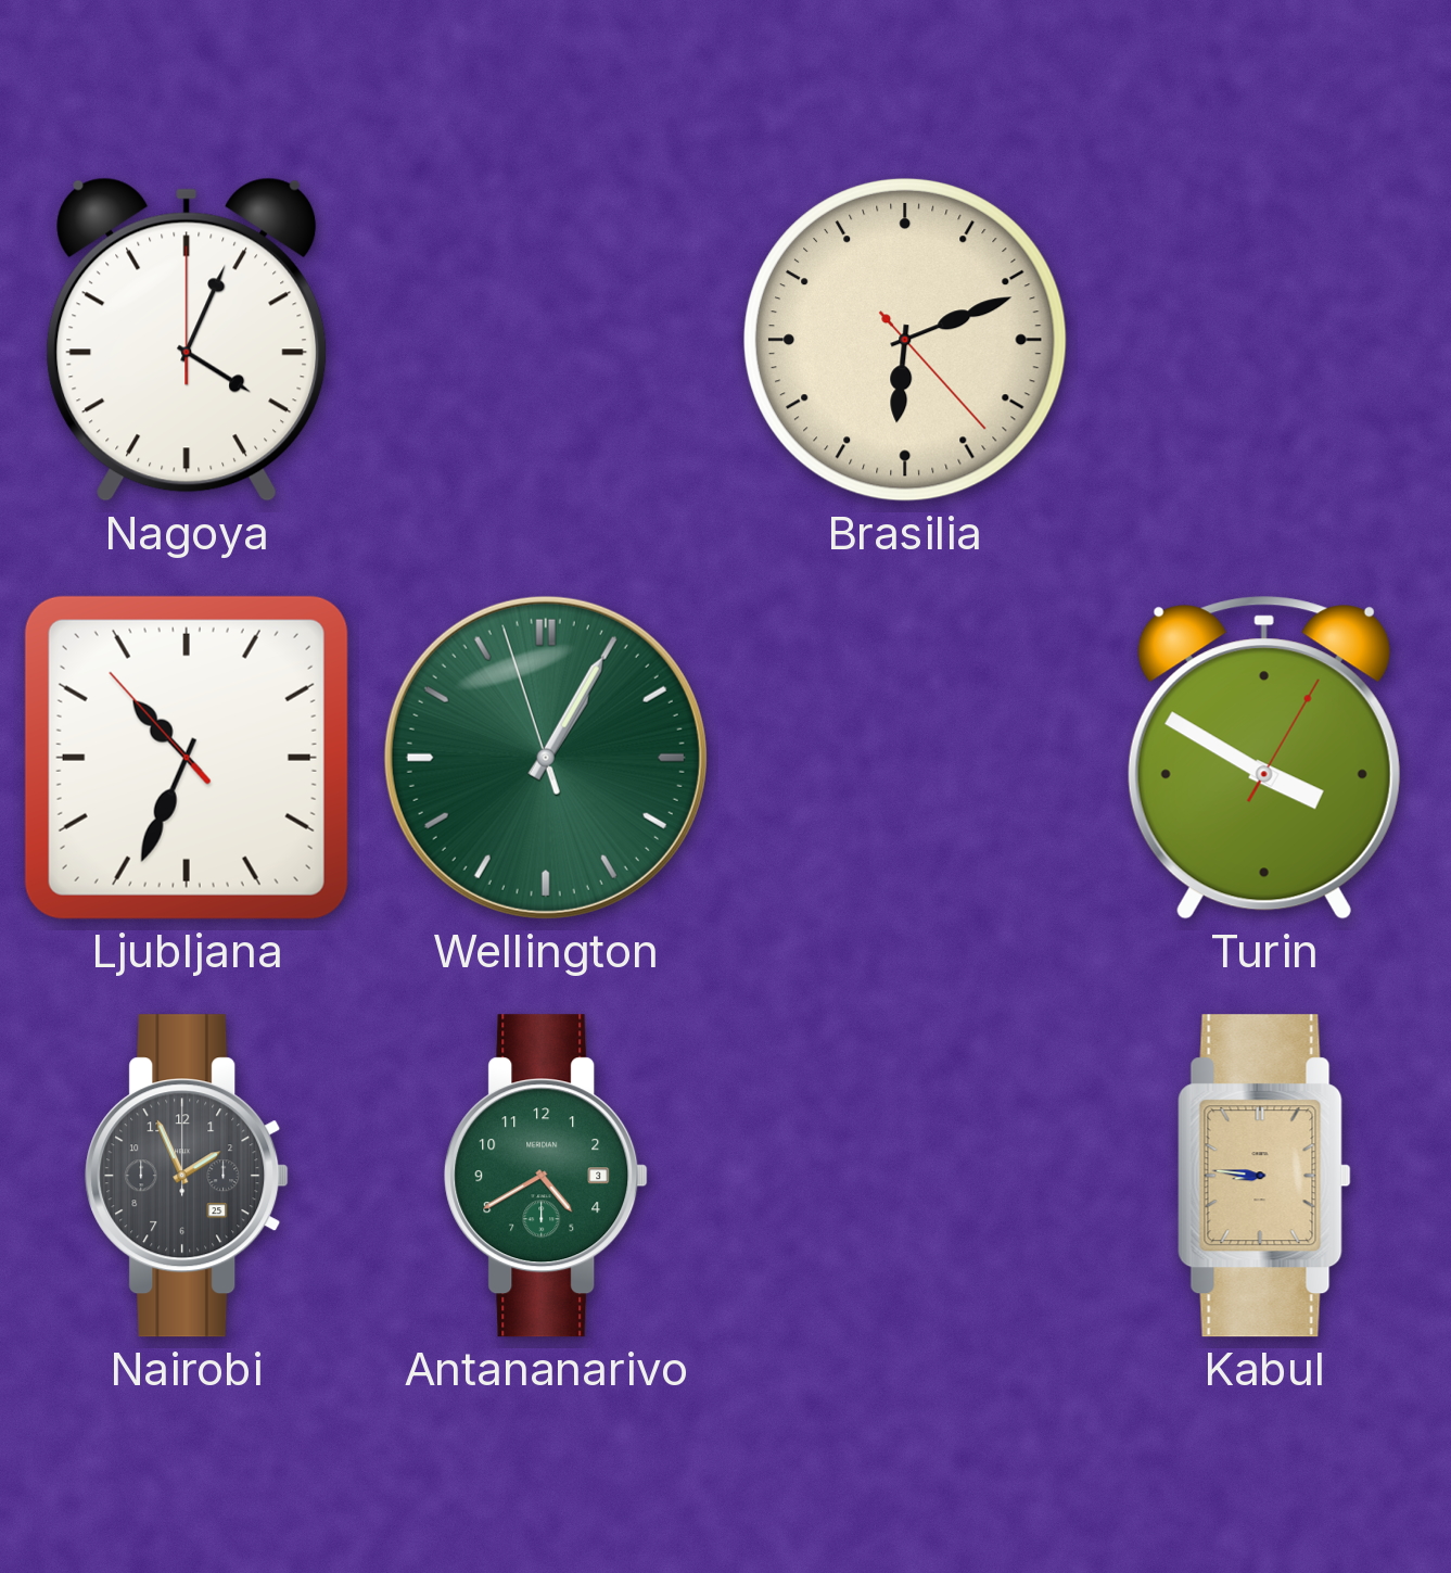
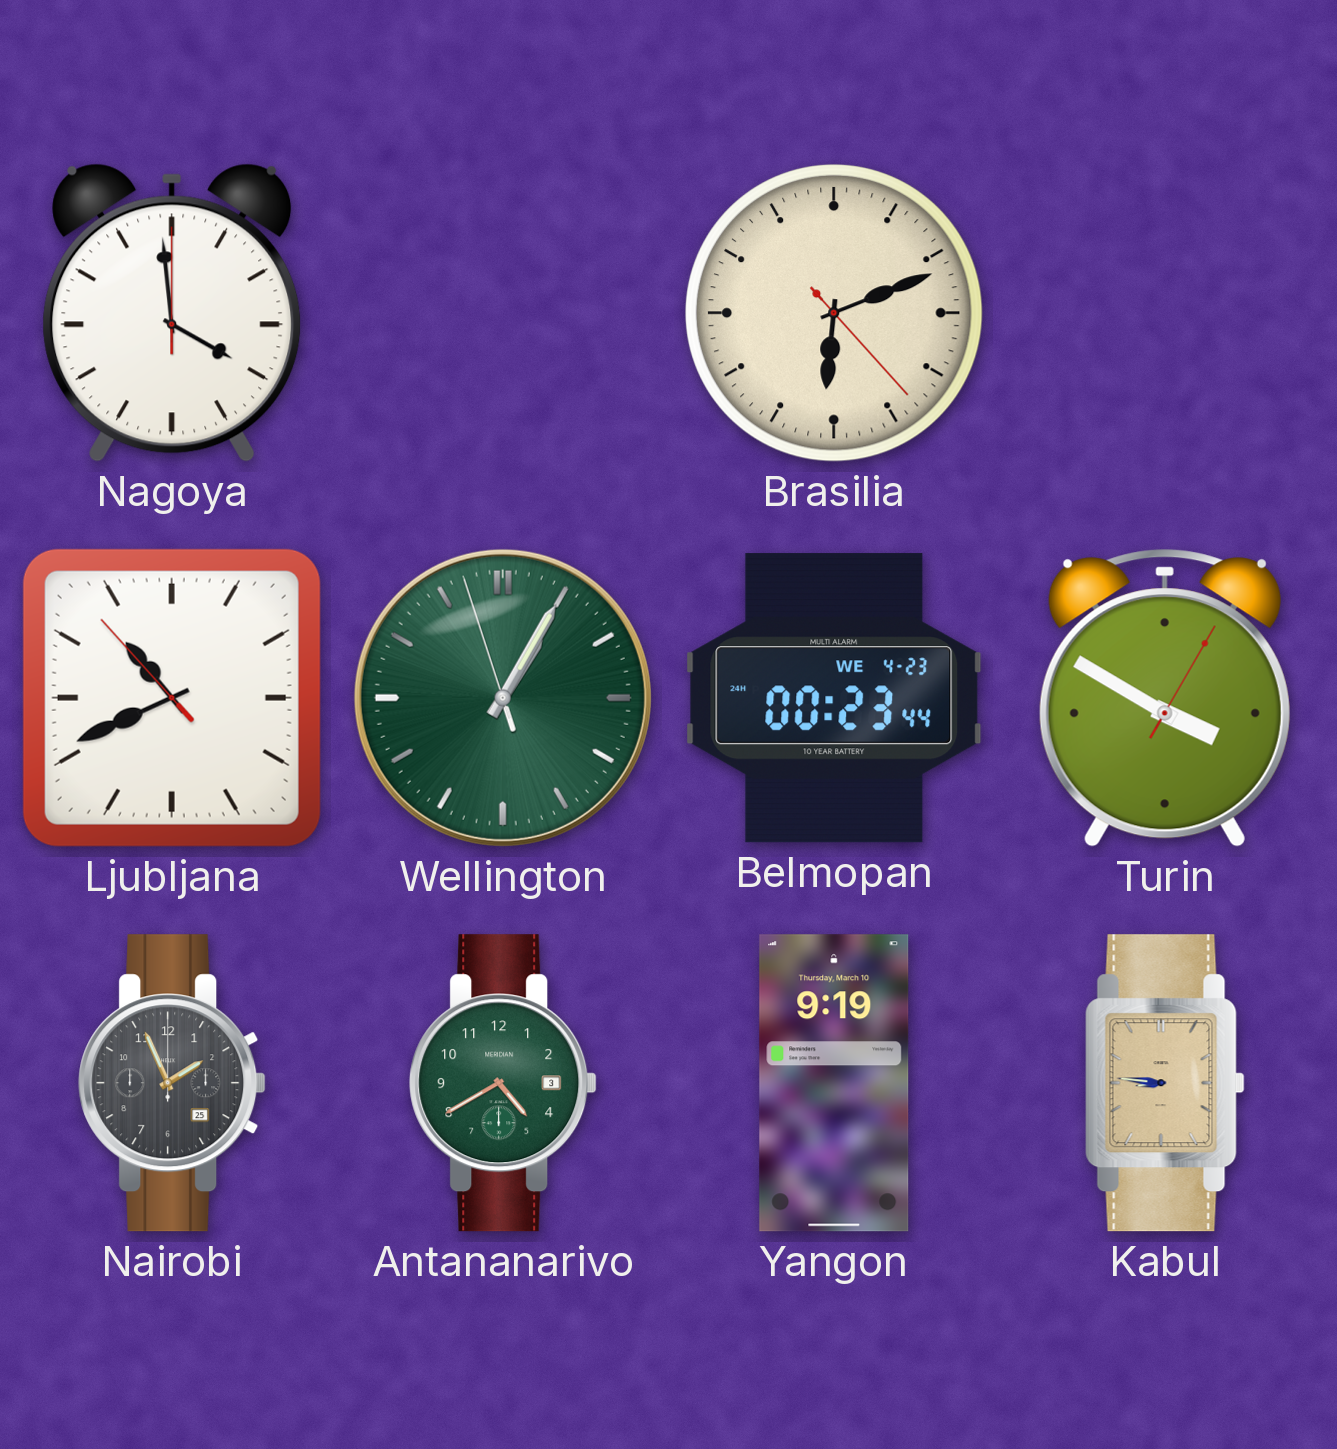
Nagoya: 4:04 -> 3:59 (172, 313)
Ljubljana: 10:33 -> 10:40 (172, 698)
Belmopan: none -> 00:23 (834, 698)
Yangon: none -> 9:19 (834, 1083)
